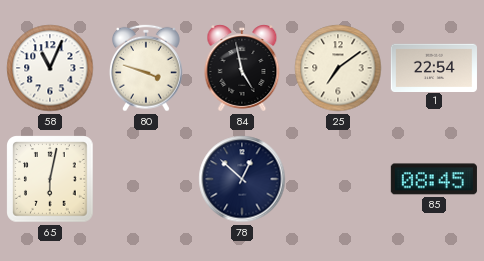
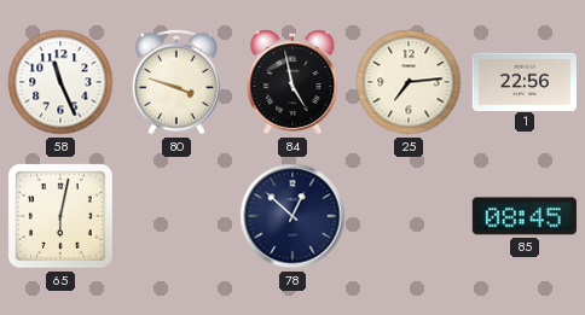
58: 11:04 -> 11:26 (60, 82)
25: 7:09 -> 7:14 (409, 82)
1: 22:54 -> 22:56 (525, 81)
